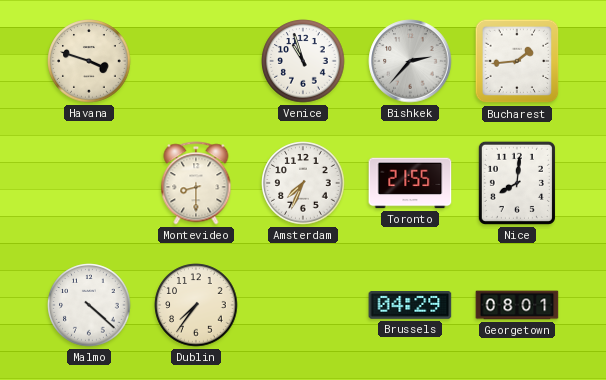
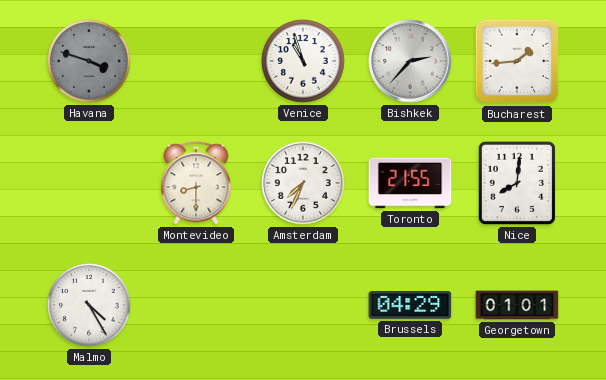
Havana dial: cream -> grey (89, 61)
Malmo: 4:22 -> 4:25 (89, 305)
Dublin: 7:36 -> none (196, 305)
Georgetown: 08:01 -> 01:01 (517, 305)
